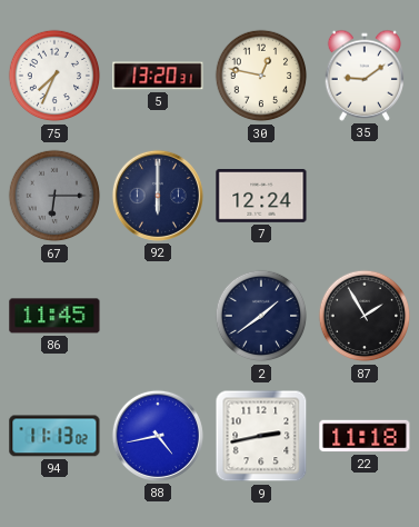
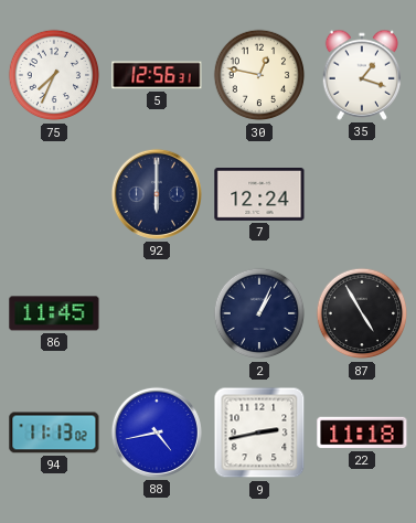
5: 13:20 -> 12:56 (157, 75)
35: 9:09 -> 1:18 (361, 75)
67: 6:15 -> none (54, 196)
2: 1:39 -> 1:04 (259, 313)
87: 1:55 -> 4:55 (362, 313)
